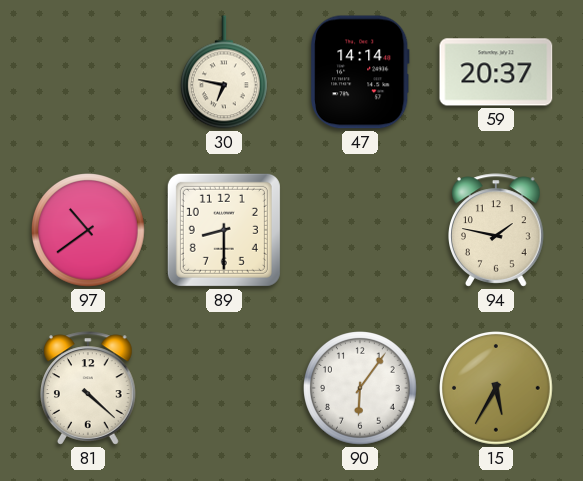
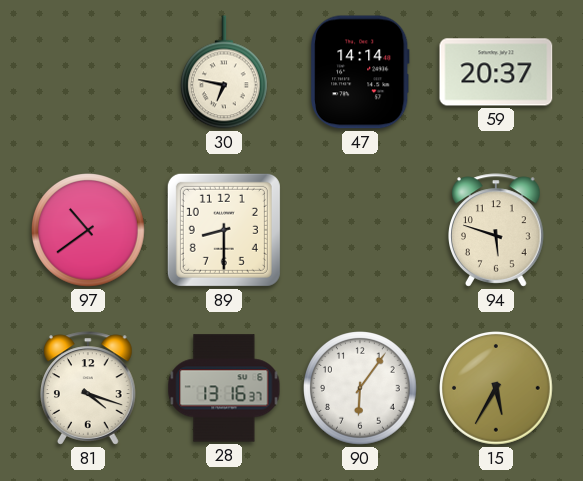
94: 1:47 -> 5:48 (497, 230)
81: 4:22 -> 4:18 (89, 388)
28: none -> 13:16 (224, 388)
